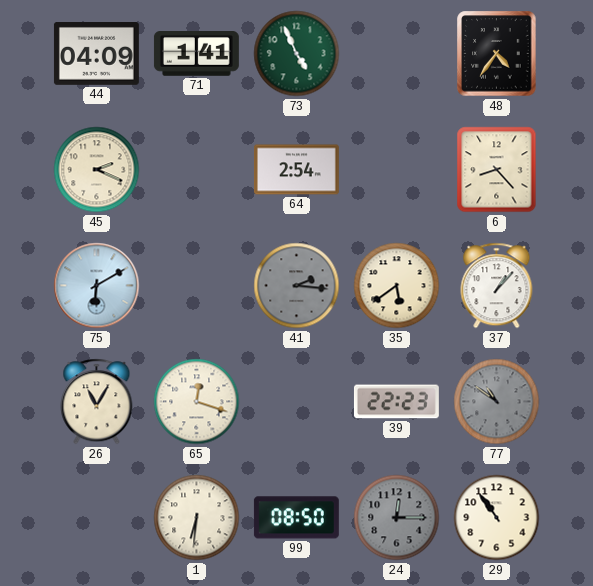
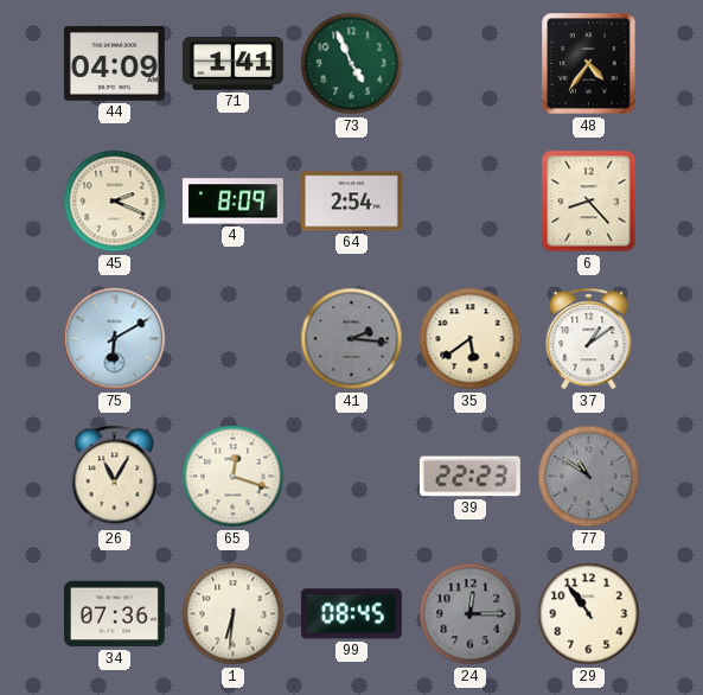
4: none -> 8:09 (232, 202)
37: 1:07 -> 1:09 (589, 339)
34: none -> 07:36 (114, 614)
99: 08:50 -> 08:45 (351, 614)
